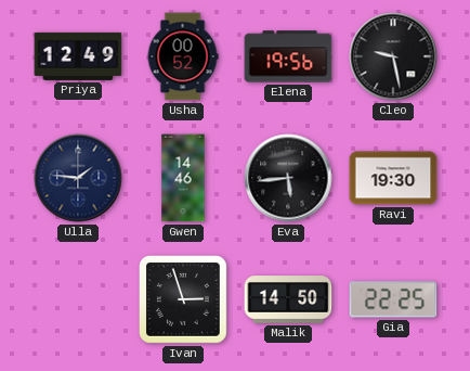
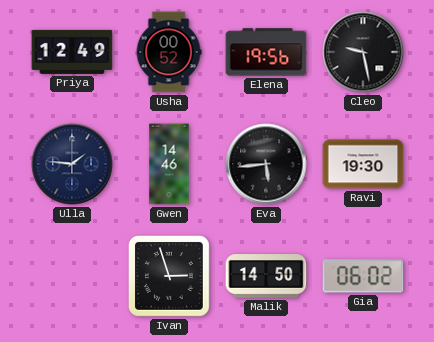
Gia: 22:25 -> 06:02 (363, 276)
